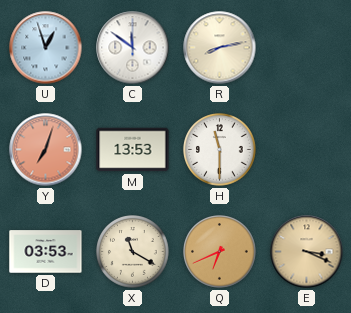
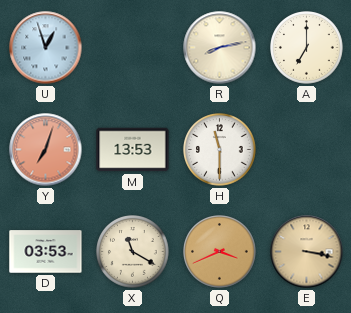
C: 11:51 -> none (133, 48)
A: none -> 7:00 (307, 48)
Q: 6:41 -> 3:41 (220, 252)
E: 3:19 -> 3:17 (307, 252)
